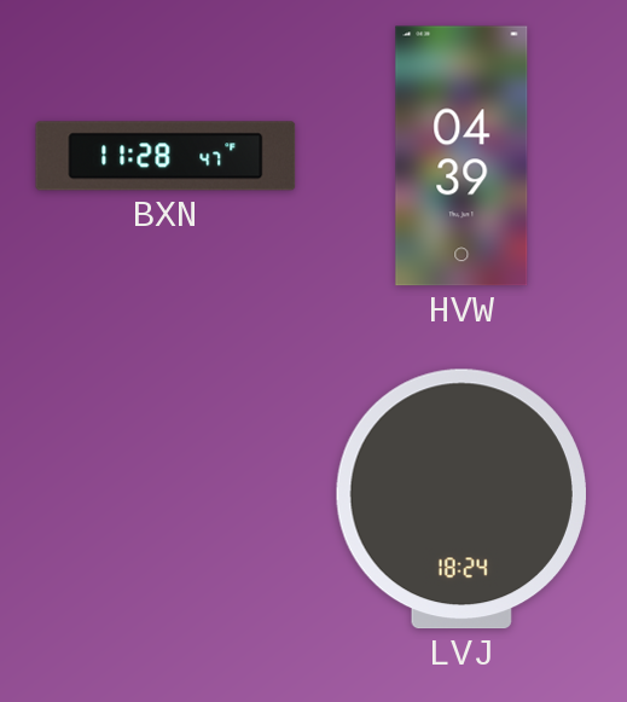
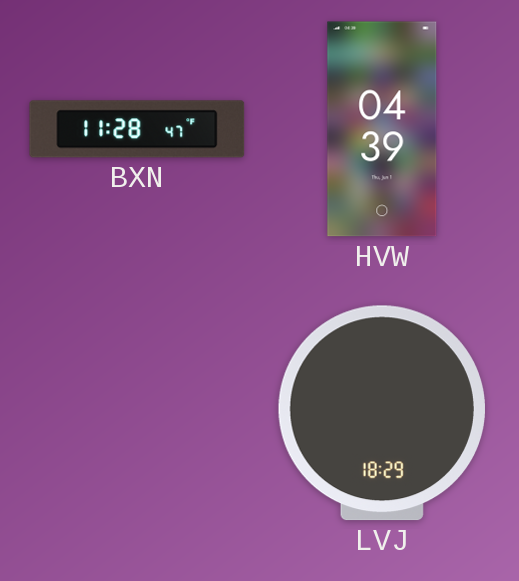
LVJ: 18:24 -> 18:29 (382, 413)
